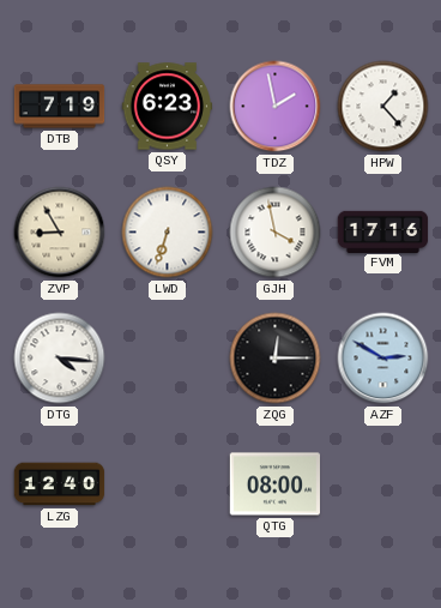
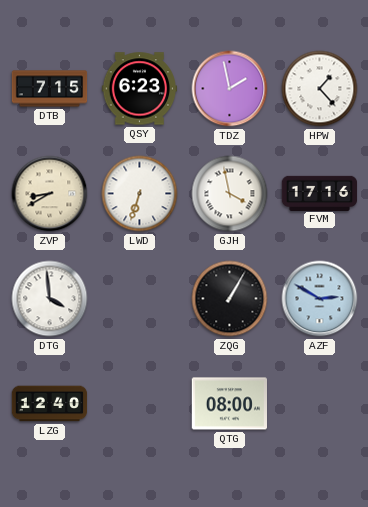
DTB: 7:19 -> 7:15 (50, 89)
ZVP: 8:55 -> 8:40 (50, 194)
DTG: 4:16 -> 3:59 (50, 299)
ZQG: 12:15 -> 1:05 (230, 299)
